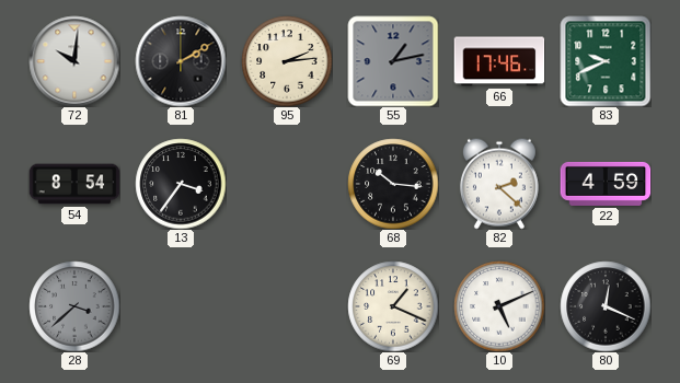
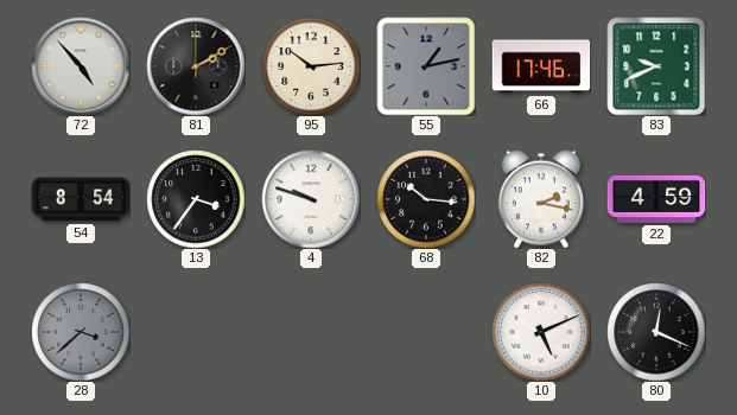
72: 10:01 -> 4:53 (81, 66)
95: 2:14 -> 10:14 (311, 66)
4: none -> 9:48 (311, 199)
82: 2:22 -> 2:17 (541, 199)
69: 1:19 -> none (393, 306)
